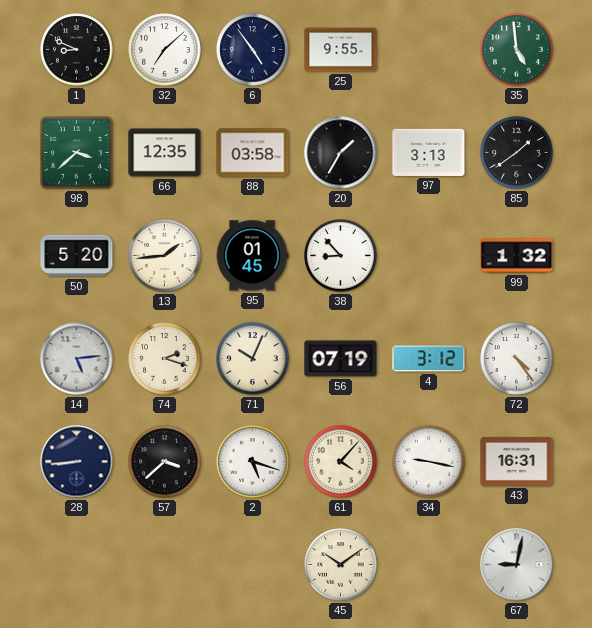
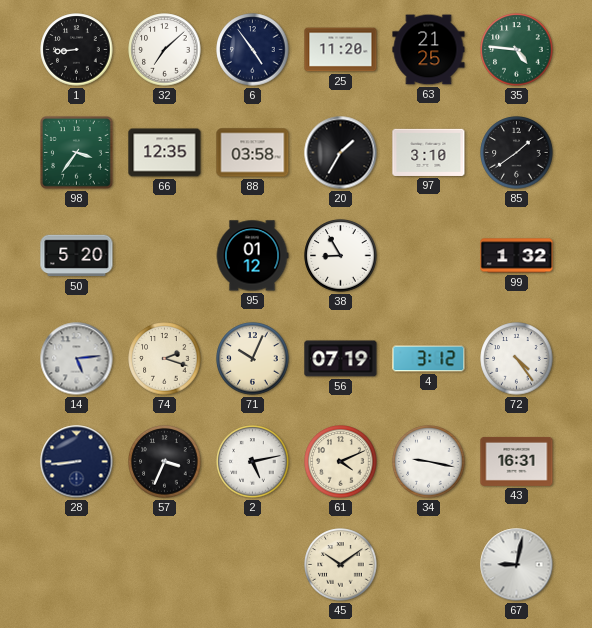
1: 8:49 -> 8:44 (77, 50)
25: 9:55 -> 11:20 (341, 50)
63: none -> 21:25 (429, 50)
35: 4:59 -> 4:46 (517, 50)
98: 3:38 -> 3:36 (77, 153)
97: 3:13 -> 3:10 (429, 152)
13: 1:44 -> none (165, 256)
95: 01:45 -> 01:12 (252, 256)
38: 8:53 -> 8:55 (341, 256)
57: 3:38 -> 3:34 (165, 462)
2: 5:18 -> 5:13 (253, 462)
61: 4:07 -> 4:11 (341, 462)
